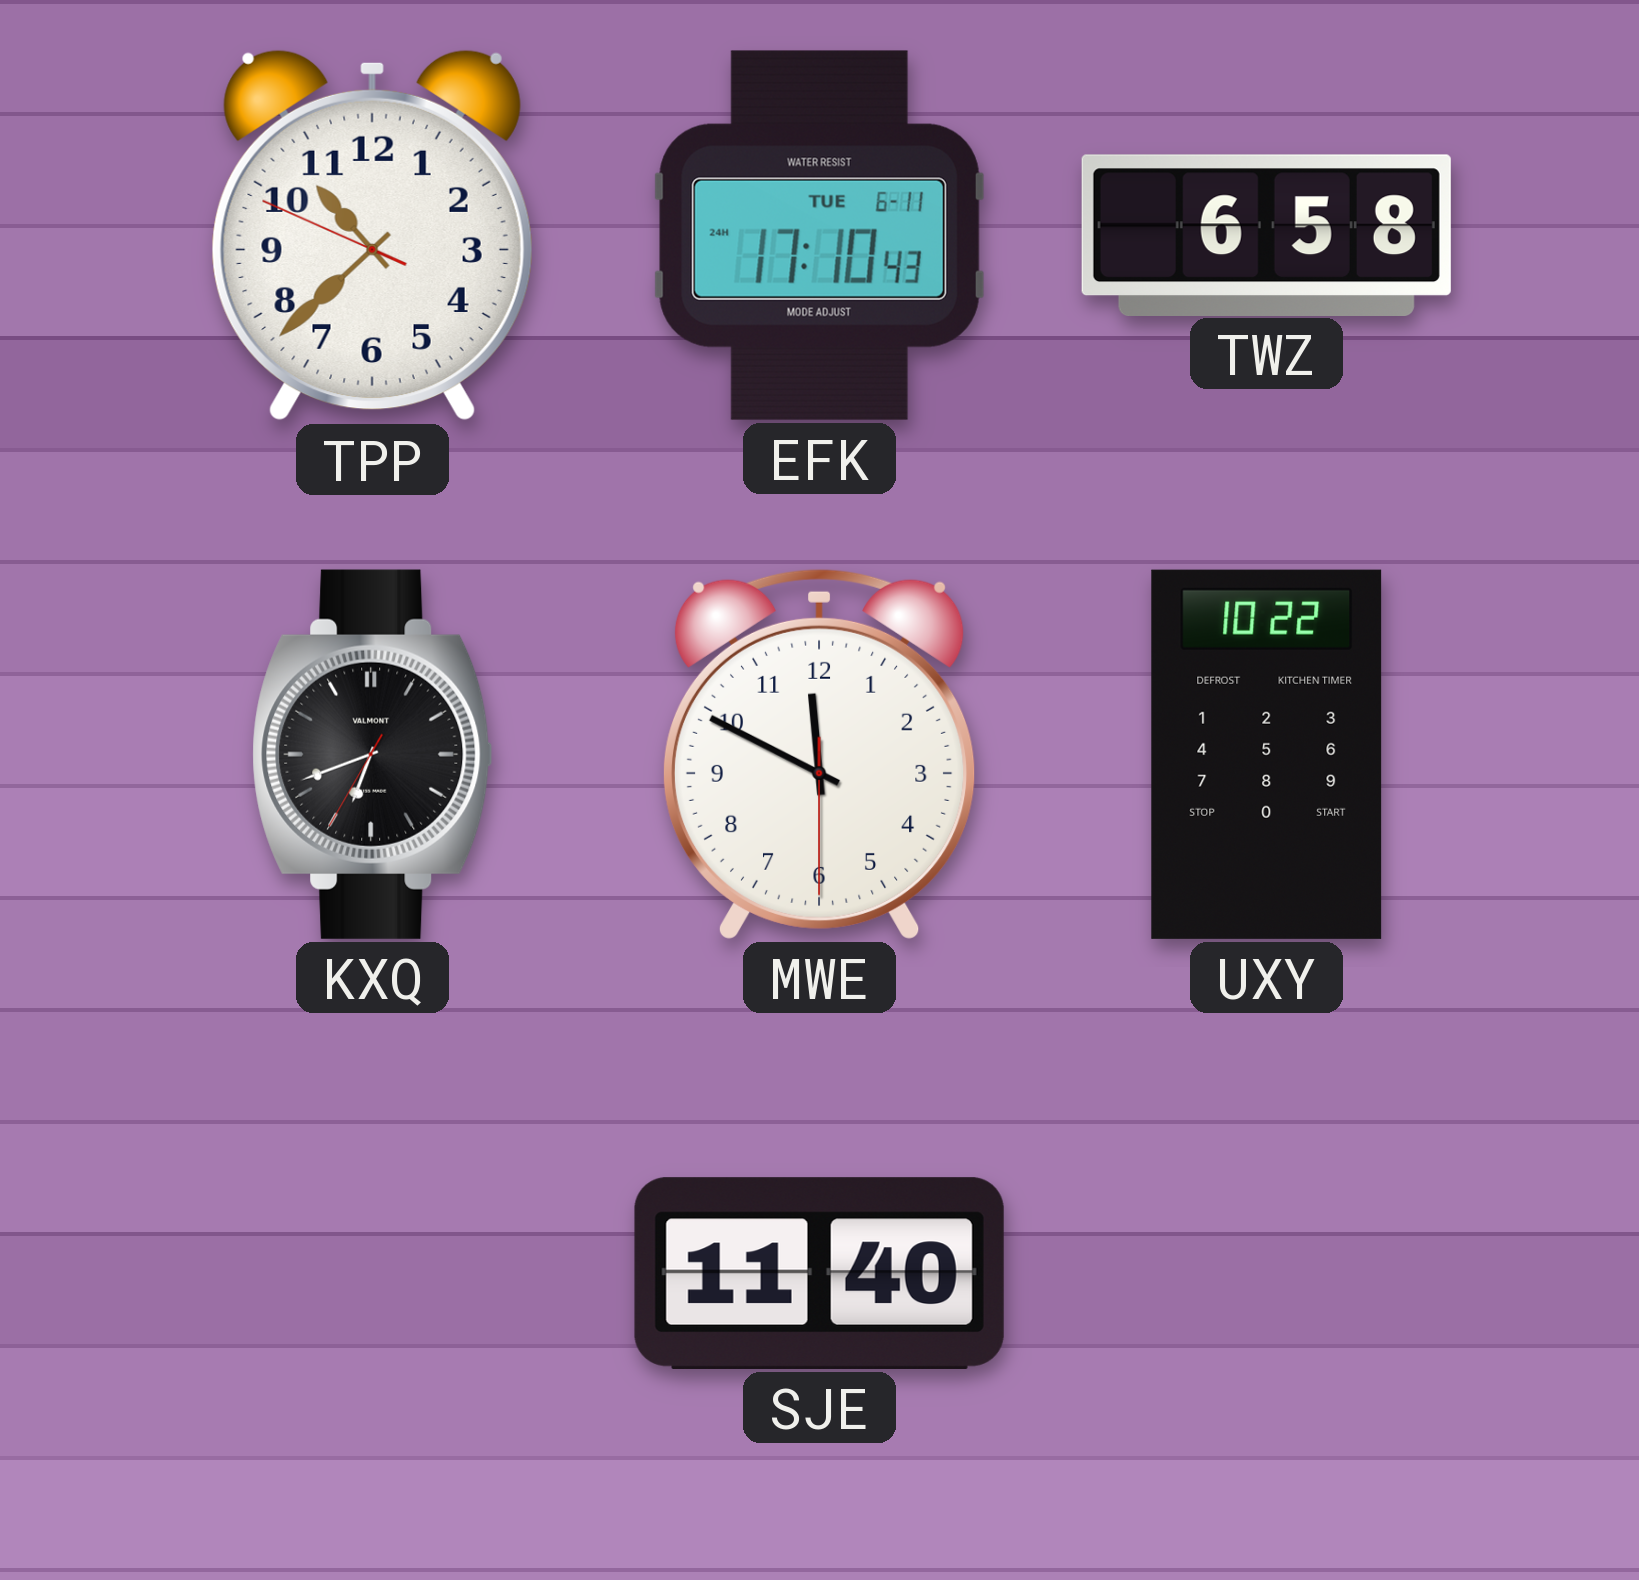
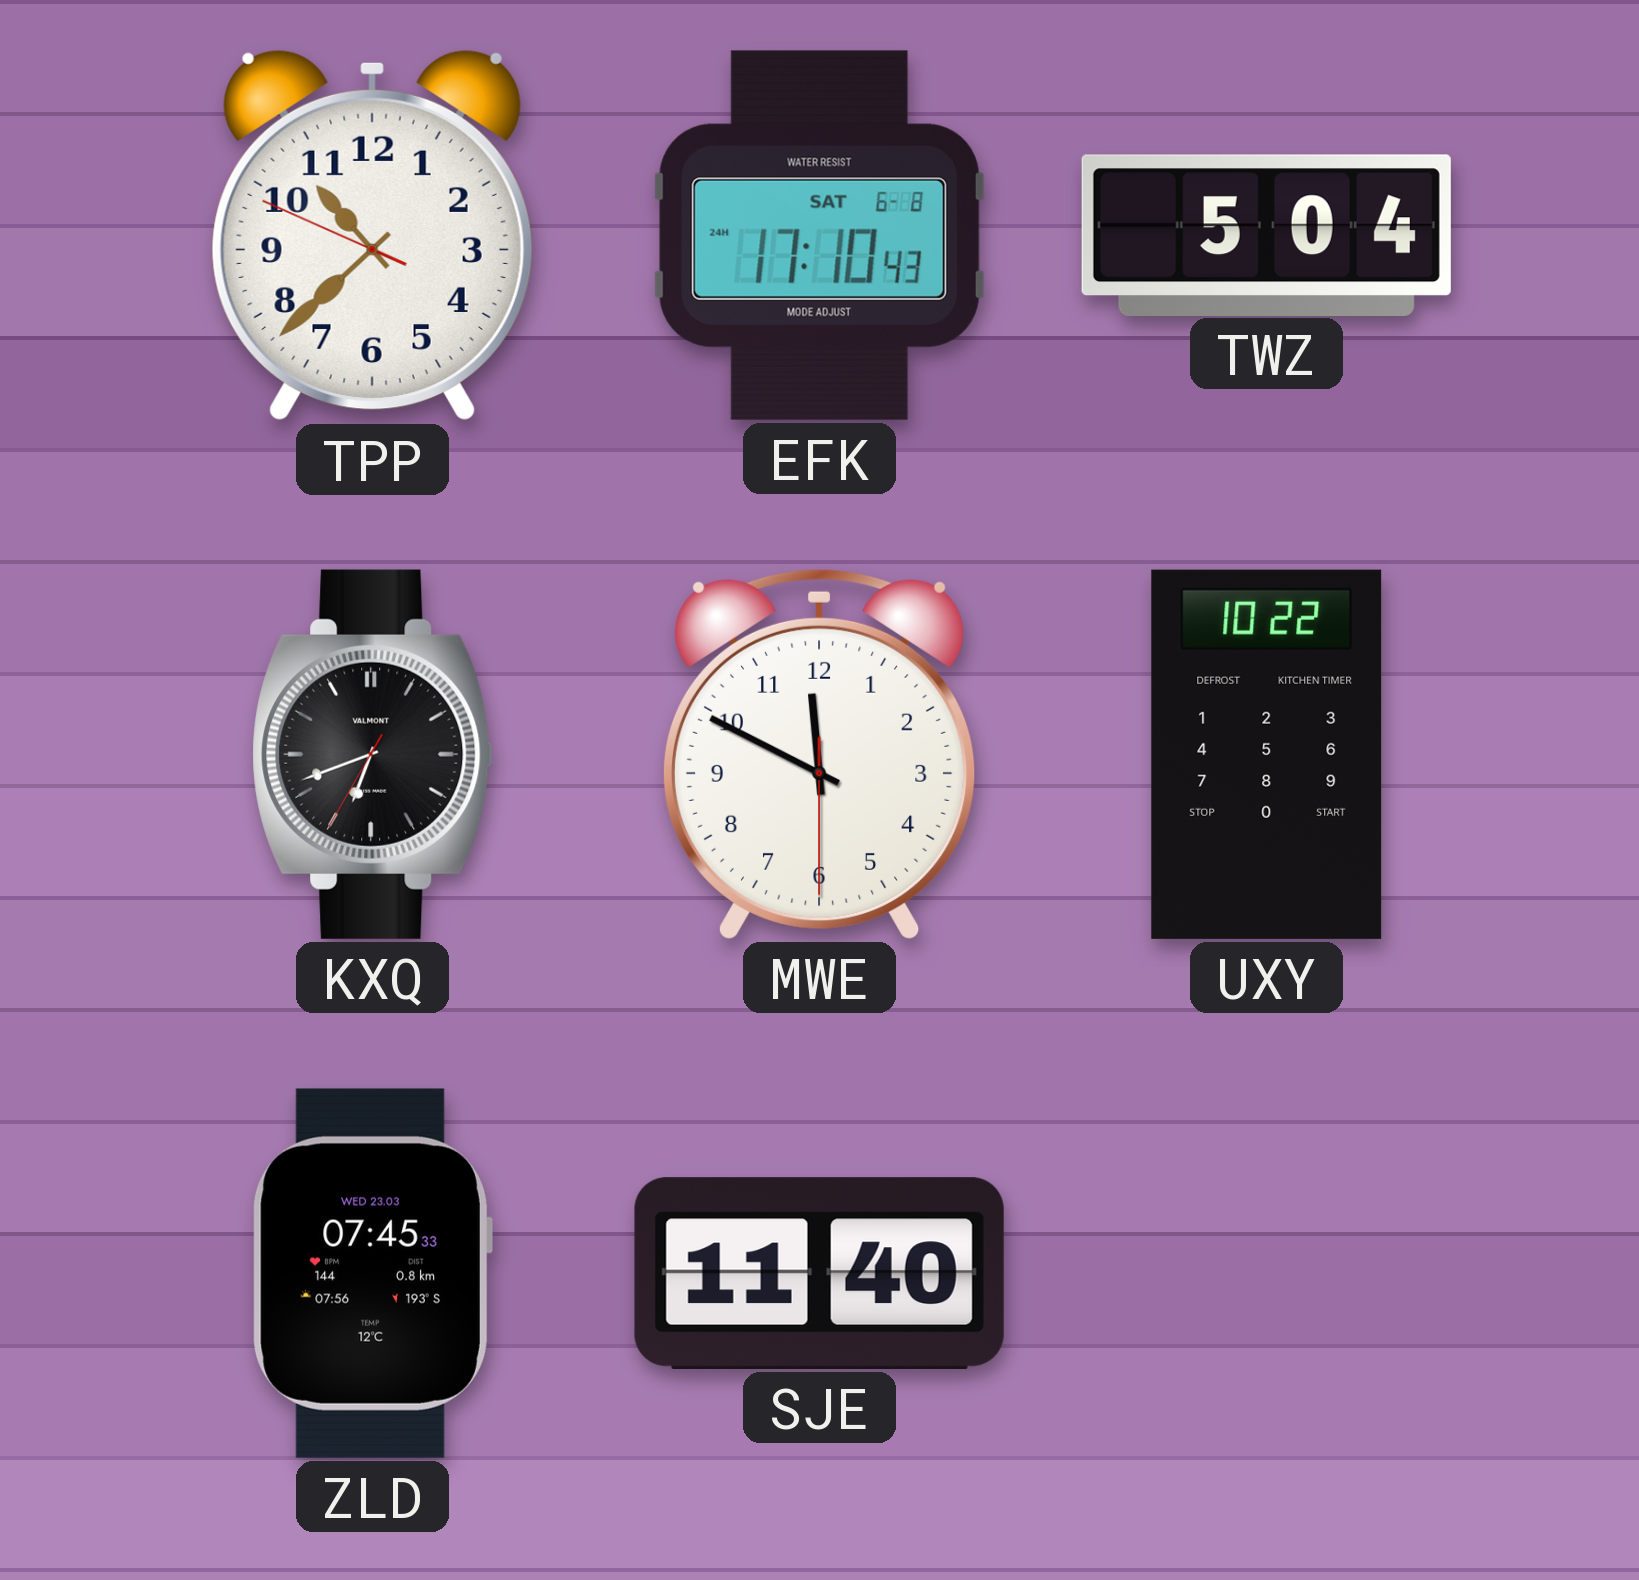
EFK date: TUE 6-11 -> SAT 6-8 (819, 235)
TWZ: 6:58 -> 5:04 (1266, 235)
ZLD: none -> 07:45 (372, 1273)
